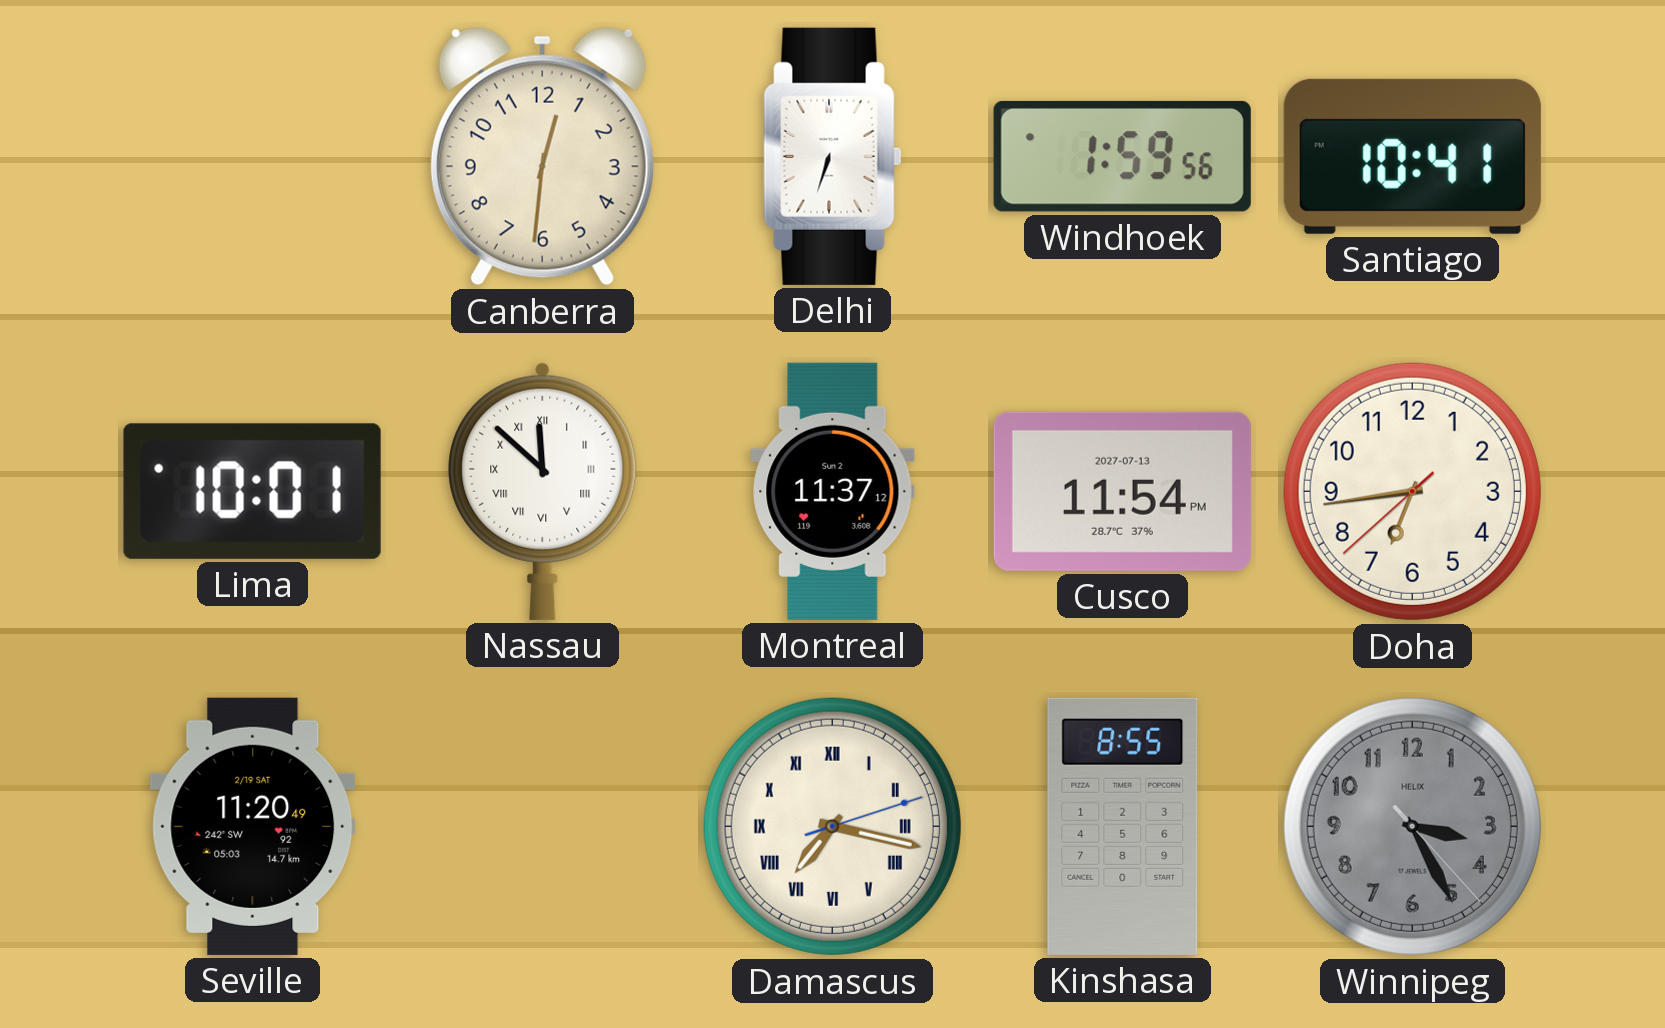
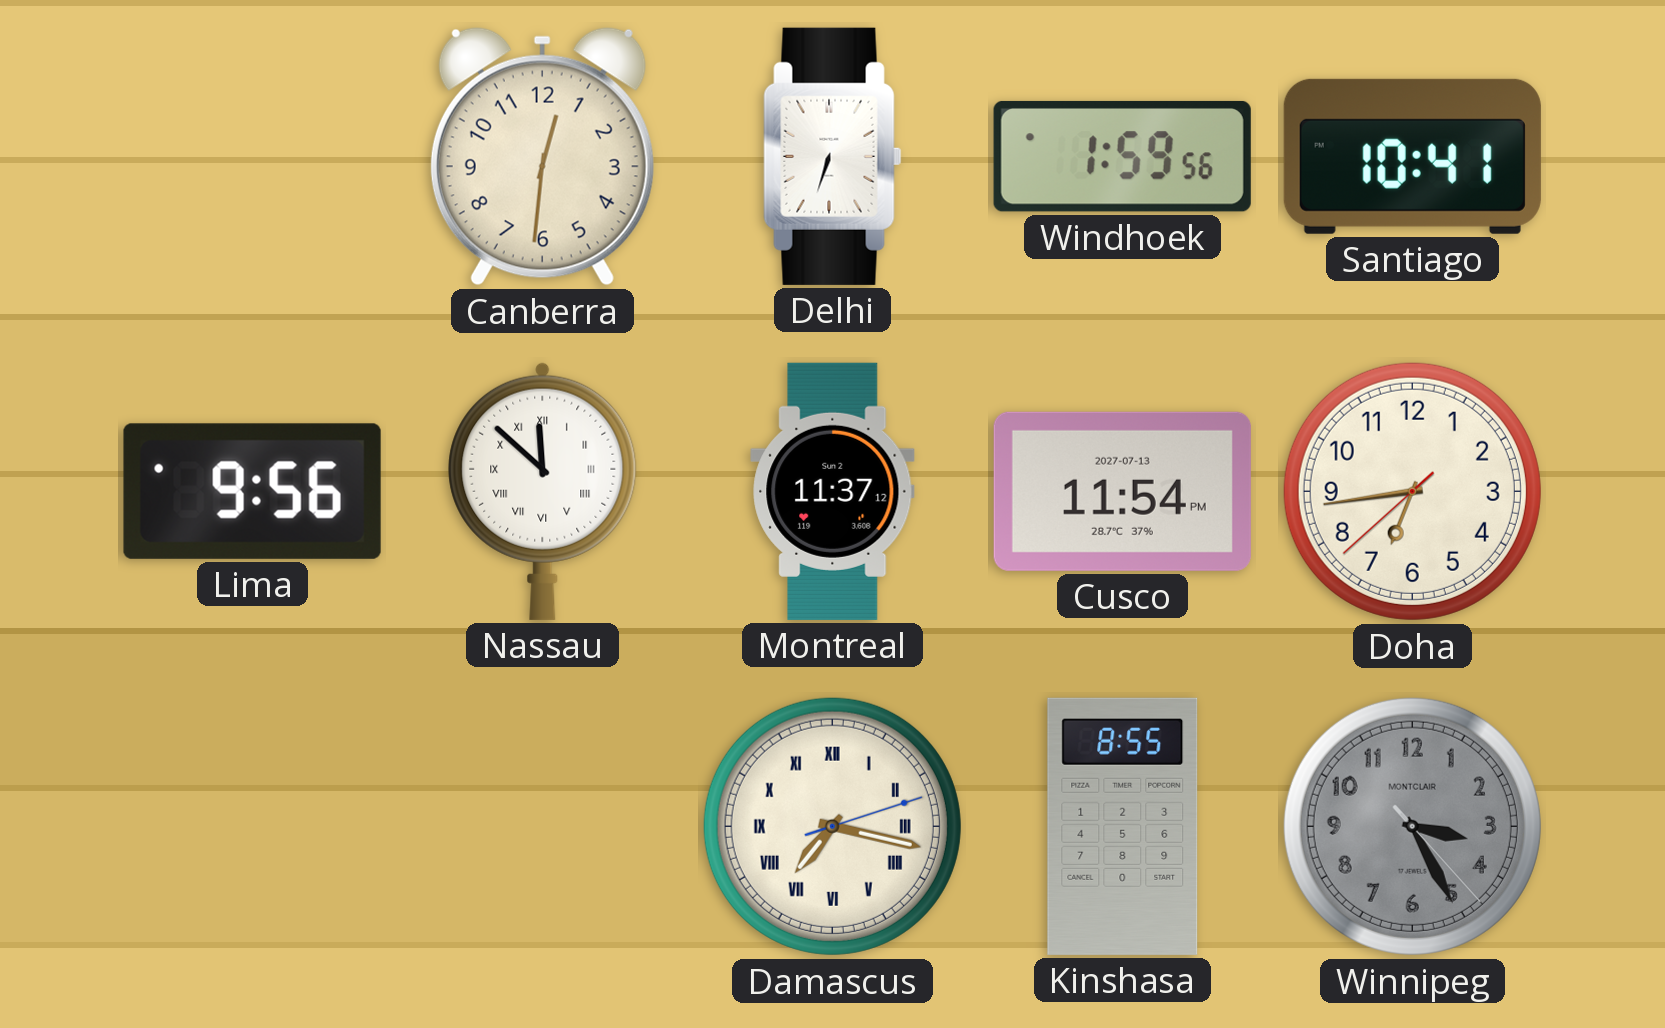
Lima: 10:01 -> 9:56 (252, 491)
Seville: 11:20 -> none (253, 826)
Winnipeg brand: HELIX -> MONTCLAIR (1412, 826)
